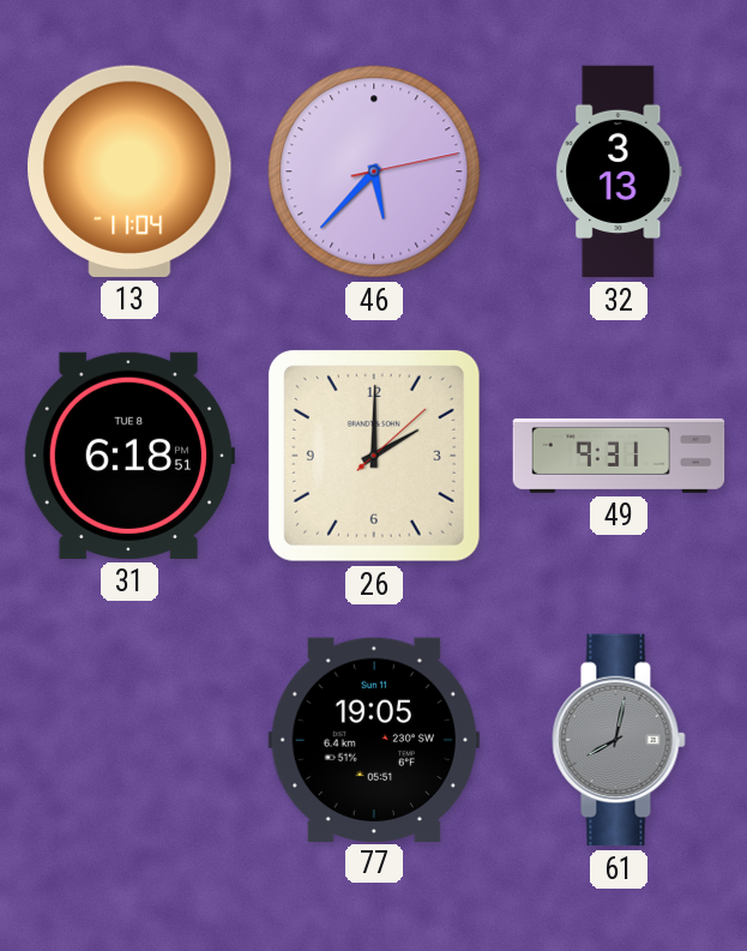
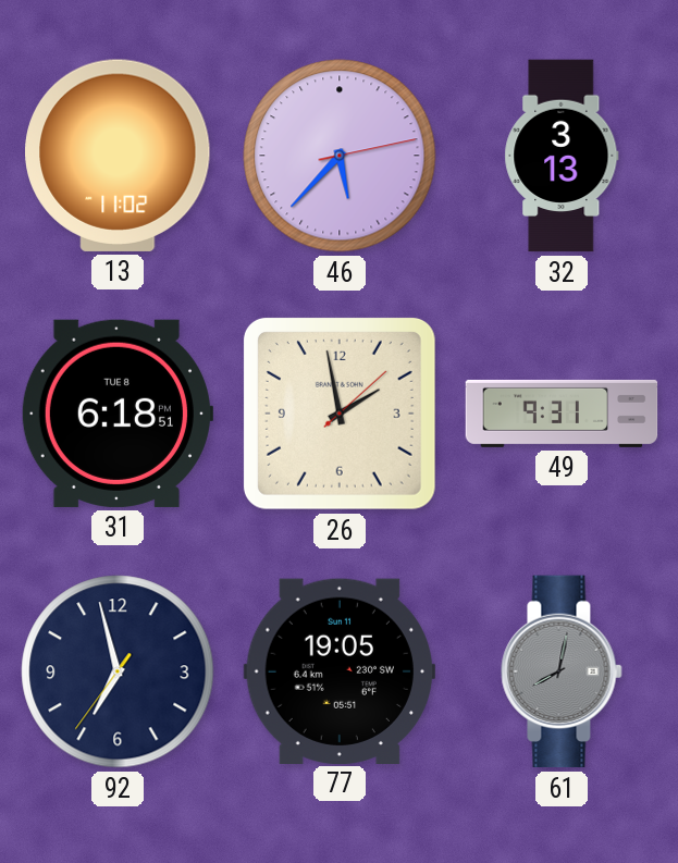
13: 11:04 -> 11:02 (119, 156)
26: 2:00 -> 1:58 (340, 414)
92: none -> 6:57 (118, 671)
